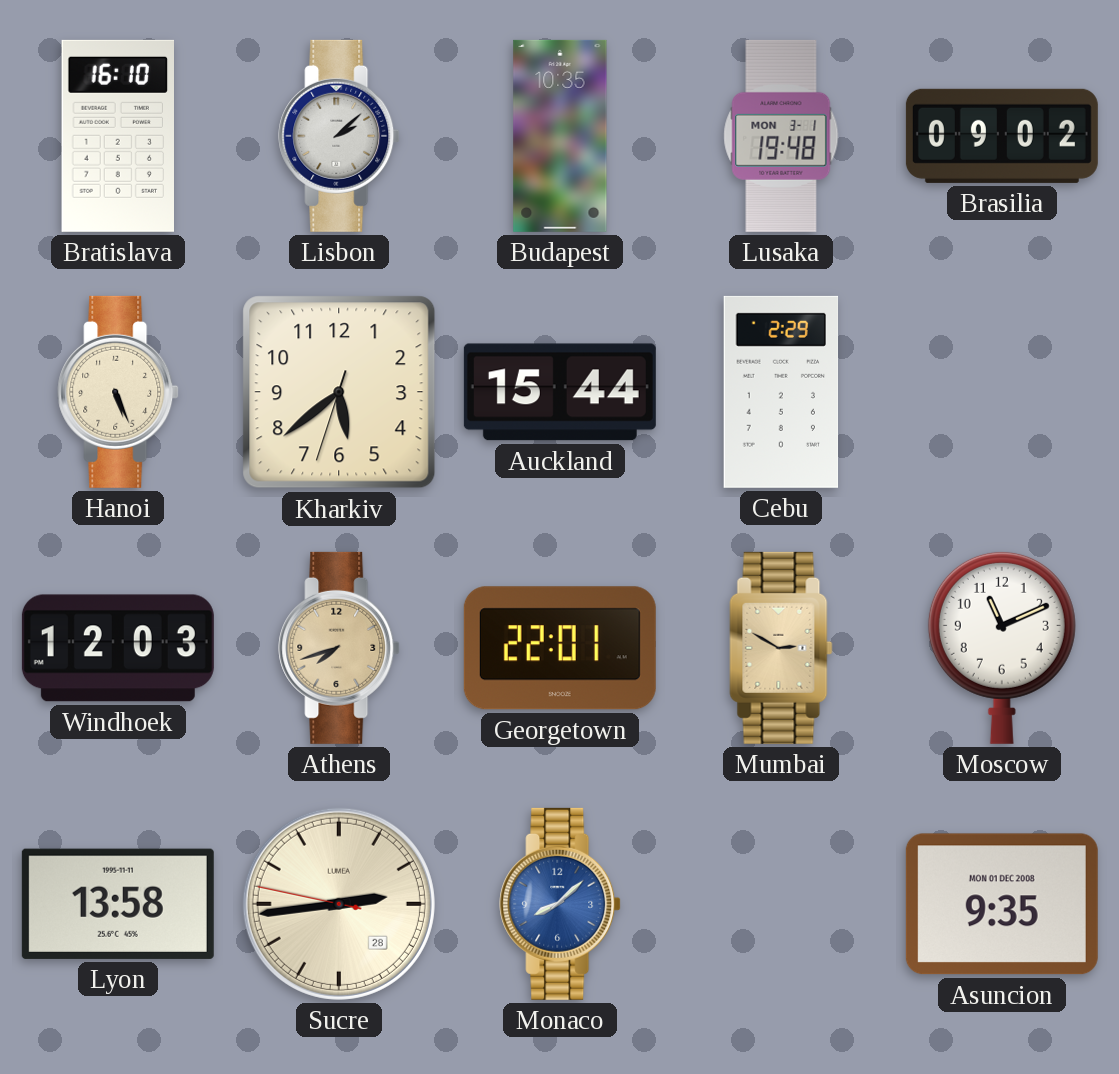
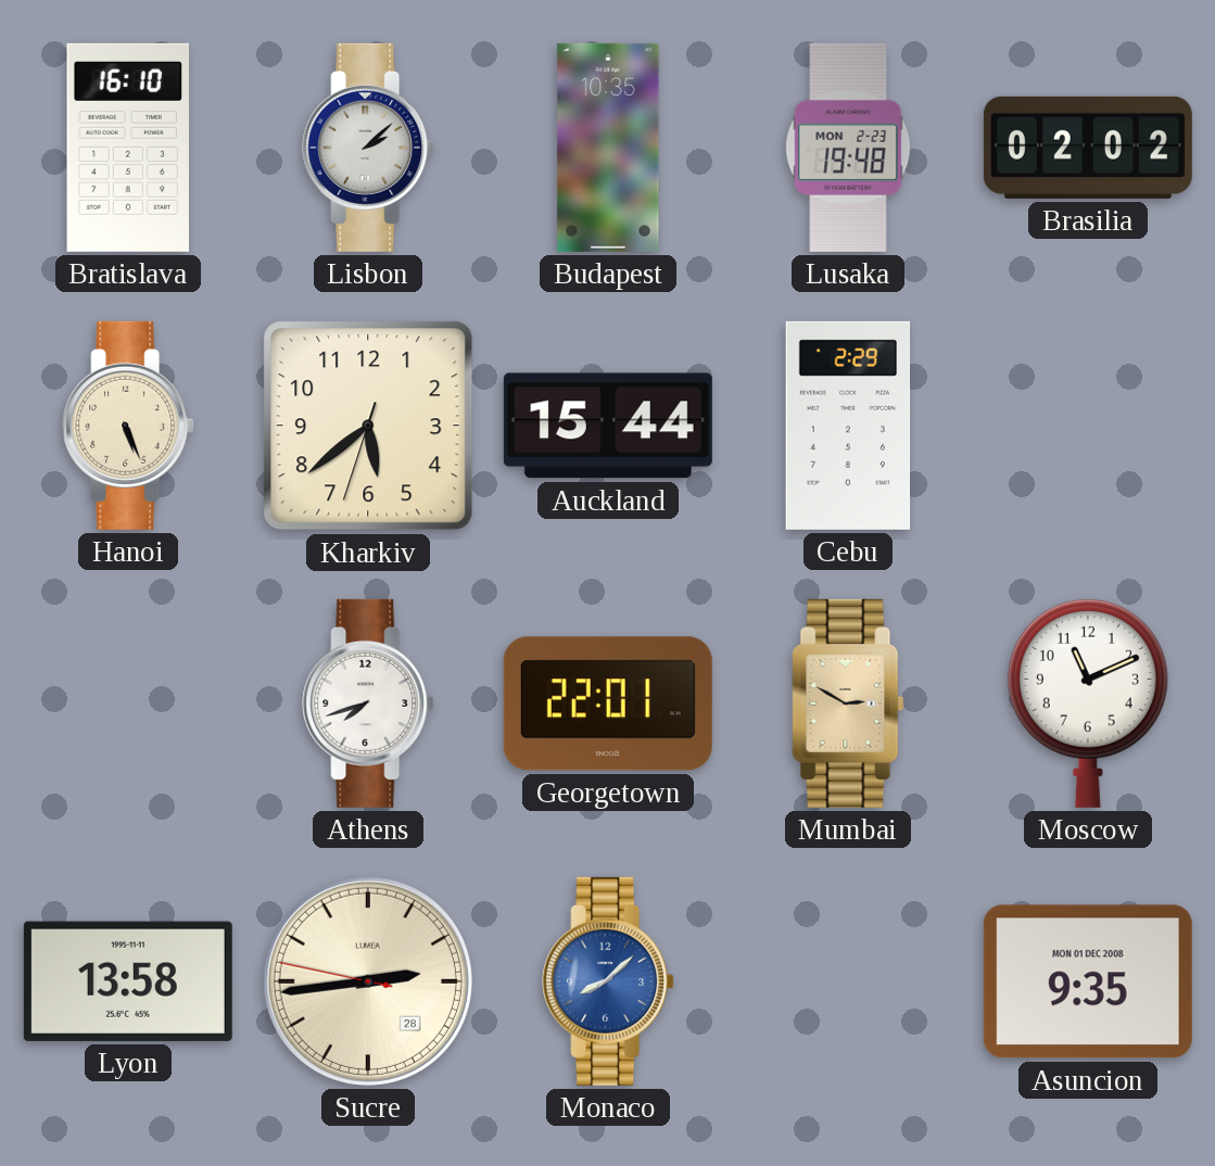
Lusaka date: MON 3-1 -> MON 2-23 (848, 148)
Brasilia: 09:02 -> 02:02 (1088, 148)
Windhoek: 12:03 -> none (118, 648)
Athens dial: champagne -> white (368, 704)
